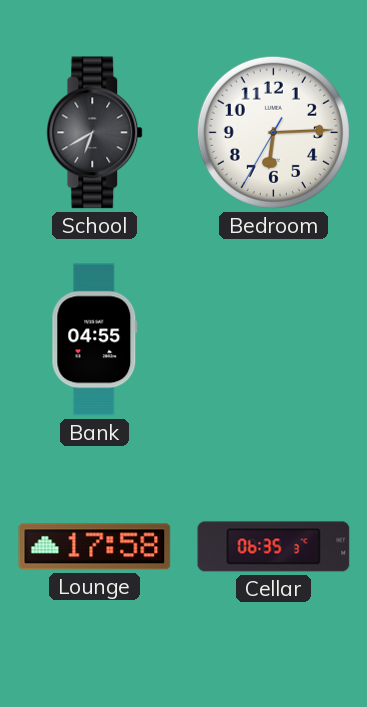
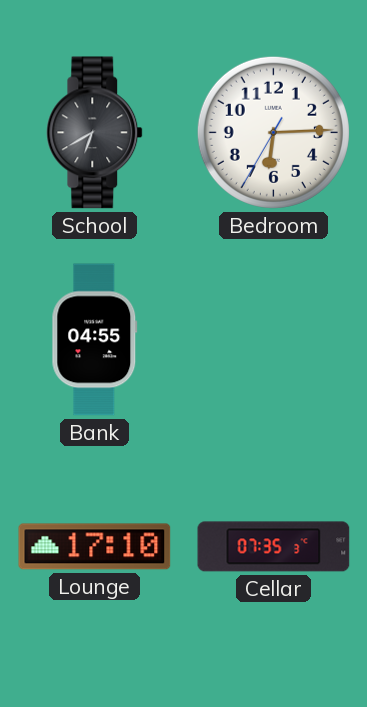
Lounge: 17:58 -> 17:10 (95, 547)
Cellar: 06:35 -> 07:35 (274, 547)
